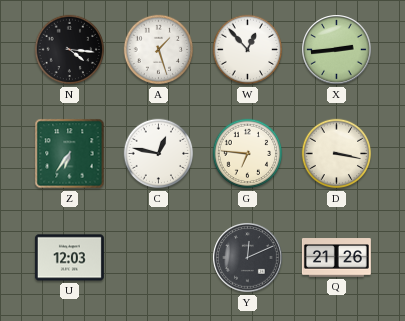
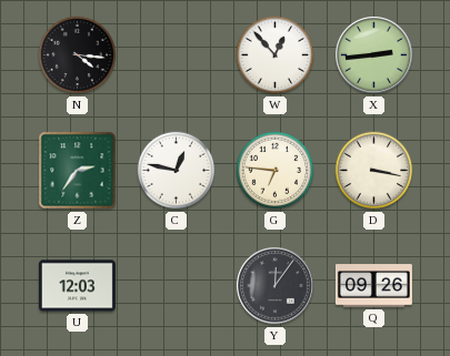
A: 1:27 -> none (159, 50)
Z: 6:36 -> 2:36 (78, 171)
Y: 12:11 -> 12:06 (276, 286)
Q: 21:26 -> 09:26 (373, 286)
